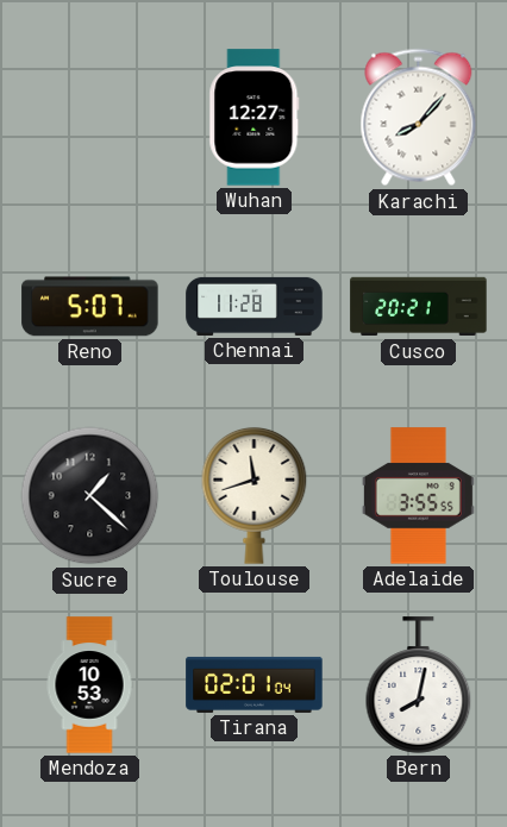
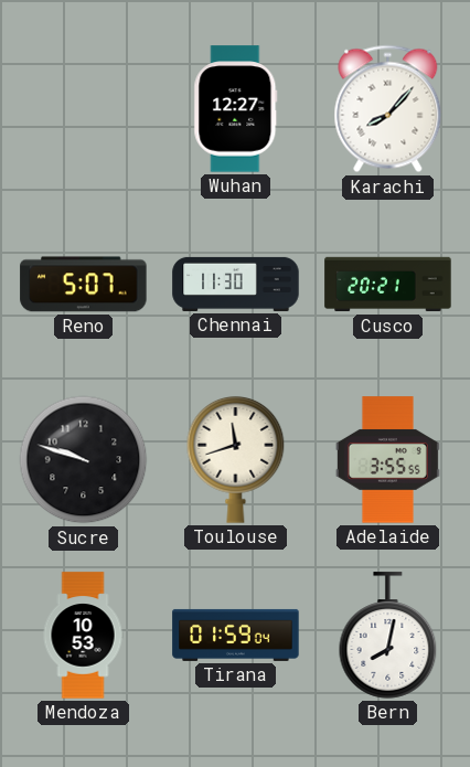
Chennai: 11:28 -> 11:30 (236, 284)
Sucre: 1:22 -> 9:48 (84, 460)
Tirana: 02:01 -> 01:59 (236, 635)
